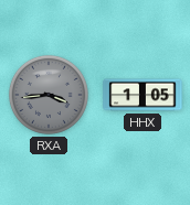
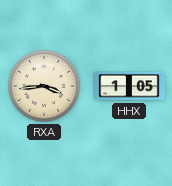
RXA dial: grey -> cream (44, 86)
